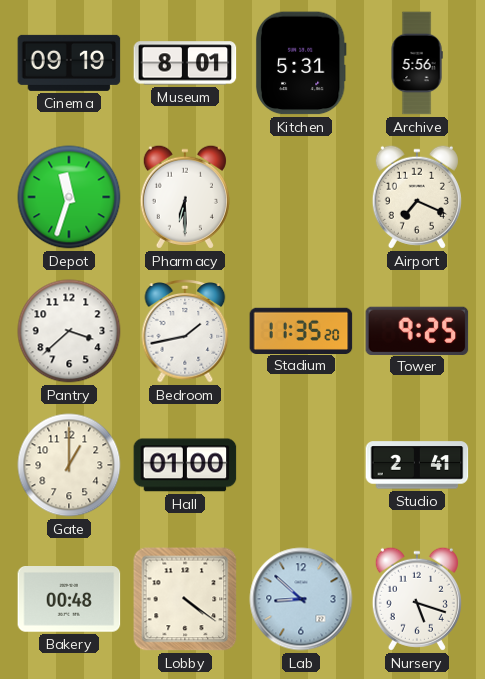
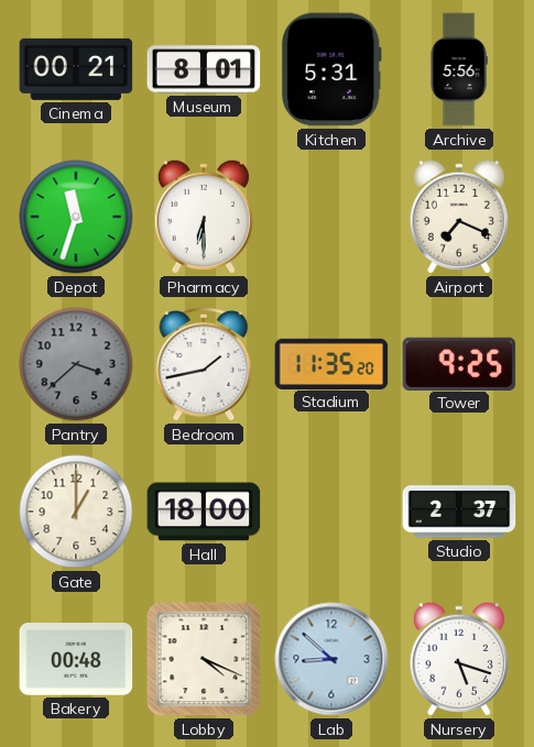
Cinema: 09:19 -> 00:21 (76, 69)
Pantry dial: white -> grey (76, 364)
Hall: 01:00 -> 18:00 (204, 512)
Studio: 2:41 -> 2:37 (459, 512)
Lobby: 4:21 -> 4:19 (204, 659)
